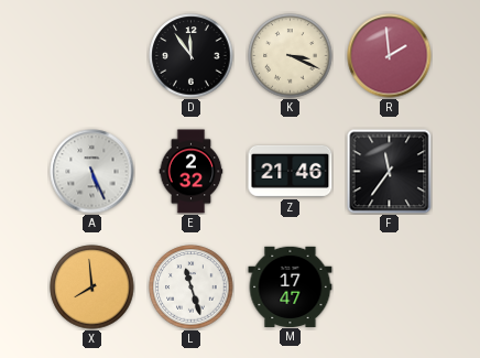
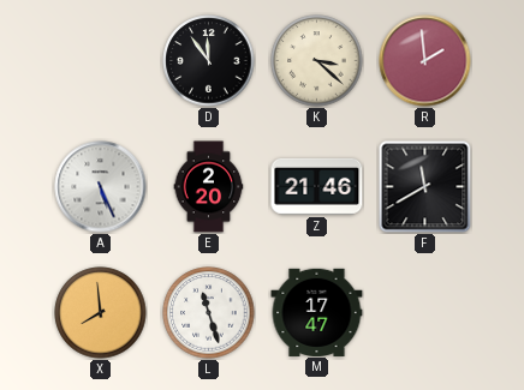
K: 3:19 -> 3:22 (317, 61)
E: 2:32 -> 2:20 (209, 187)
F: 11:36 -> 11:40 (425, 187)
